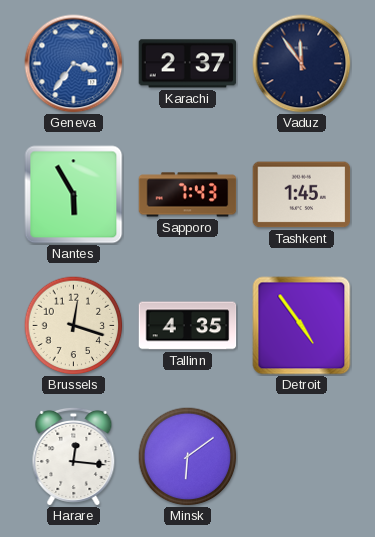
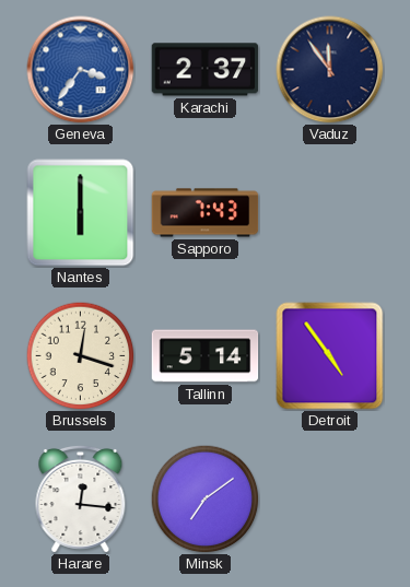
Nantes: 5:55 -> 6:00 (81, 213)
Tashkent: 1:45 -> none (302, 195)
Tallinn: 4:35 -> 5:14 (206, 356)
Minsk: 6:09 -> 7:09 (206, 500)
